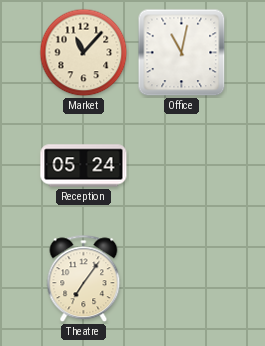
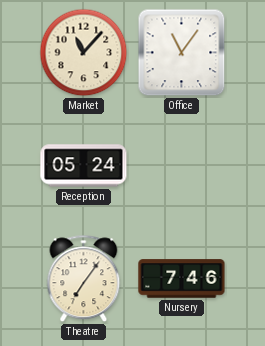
Office: 11:02 -> 11:06 (182, 53)
Nursery: none -> 7:46 (182, 279)
